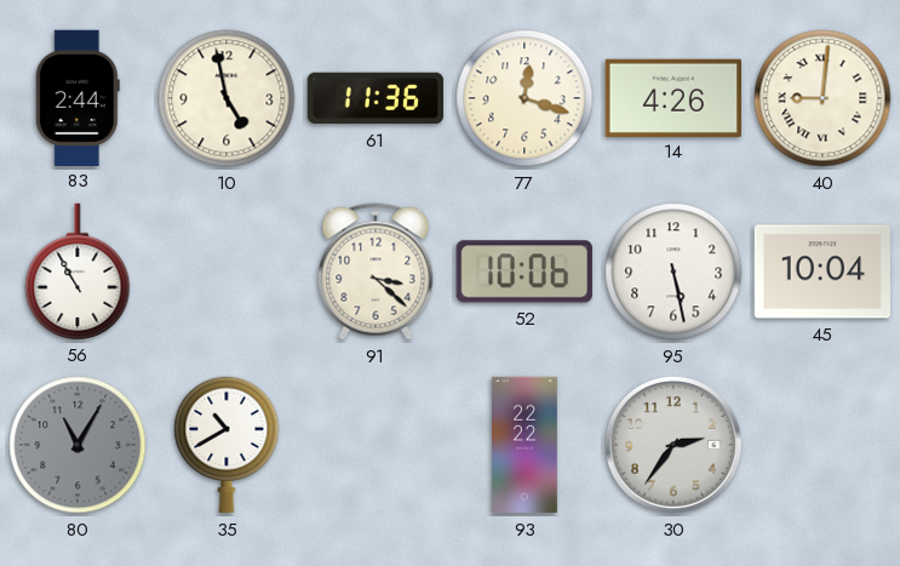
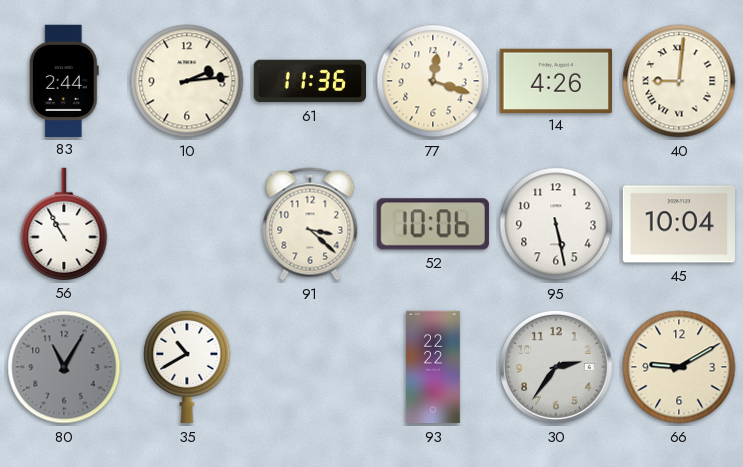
10: 4:58 -> 2:14 (187, 81)
66: none -> 9:10 (679, 367)
